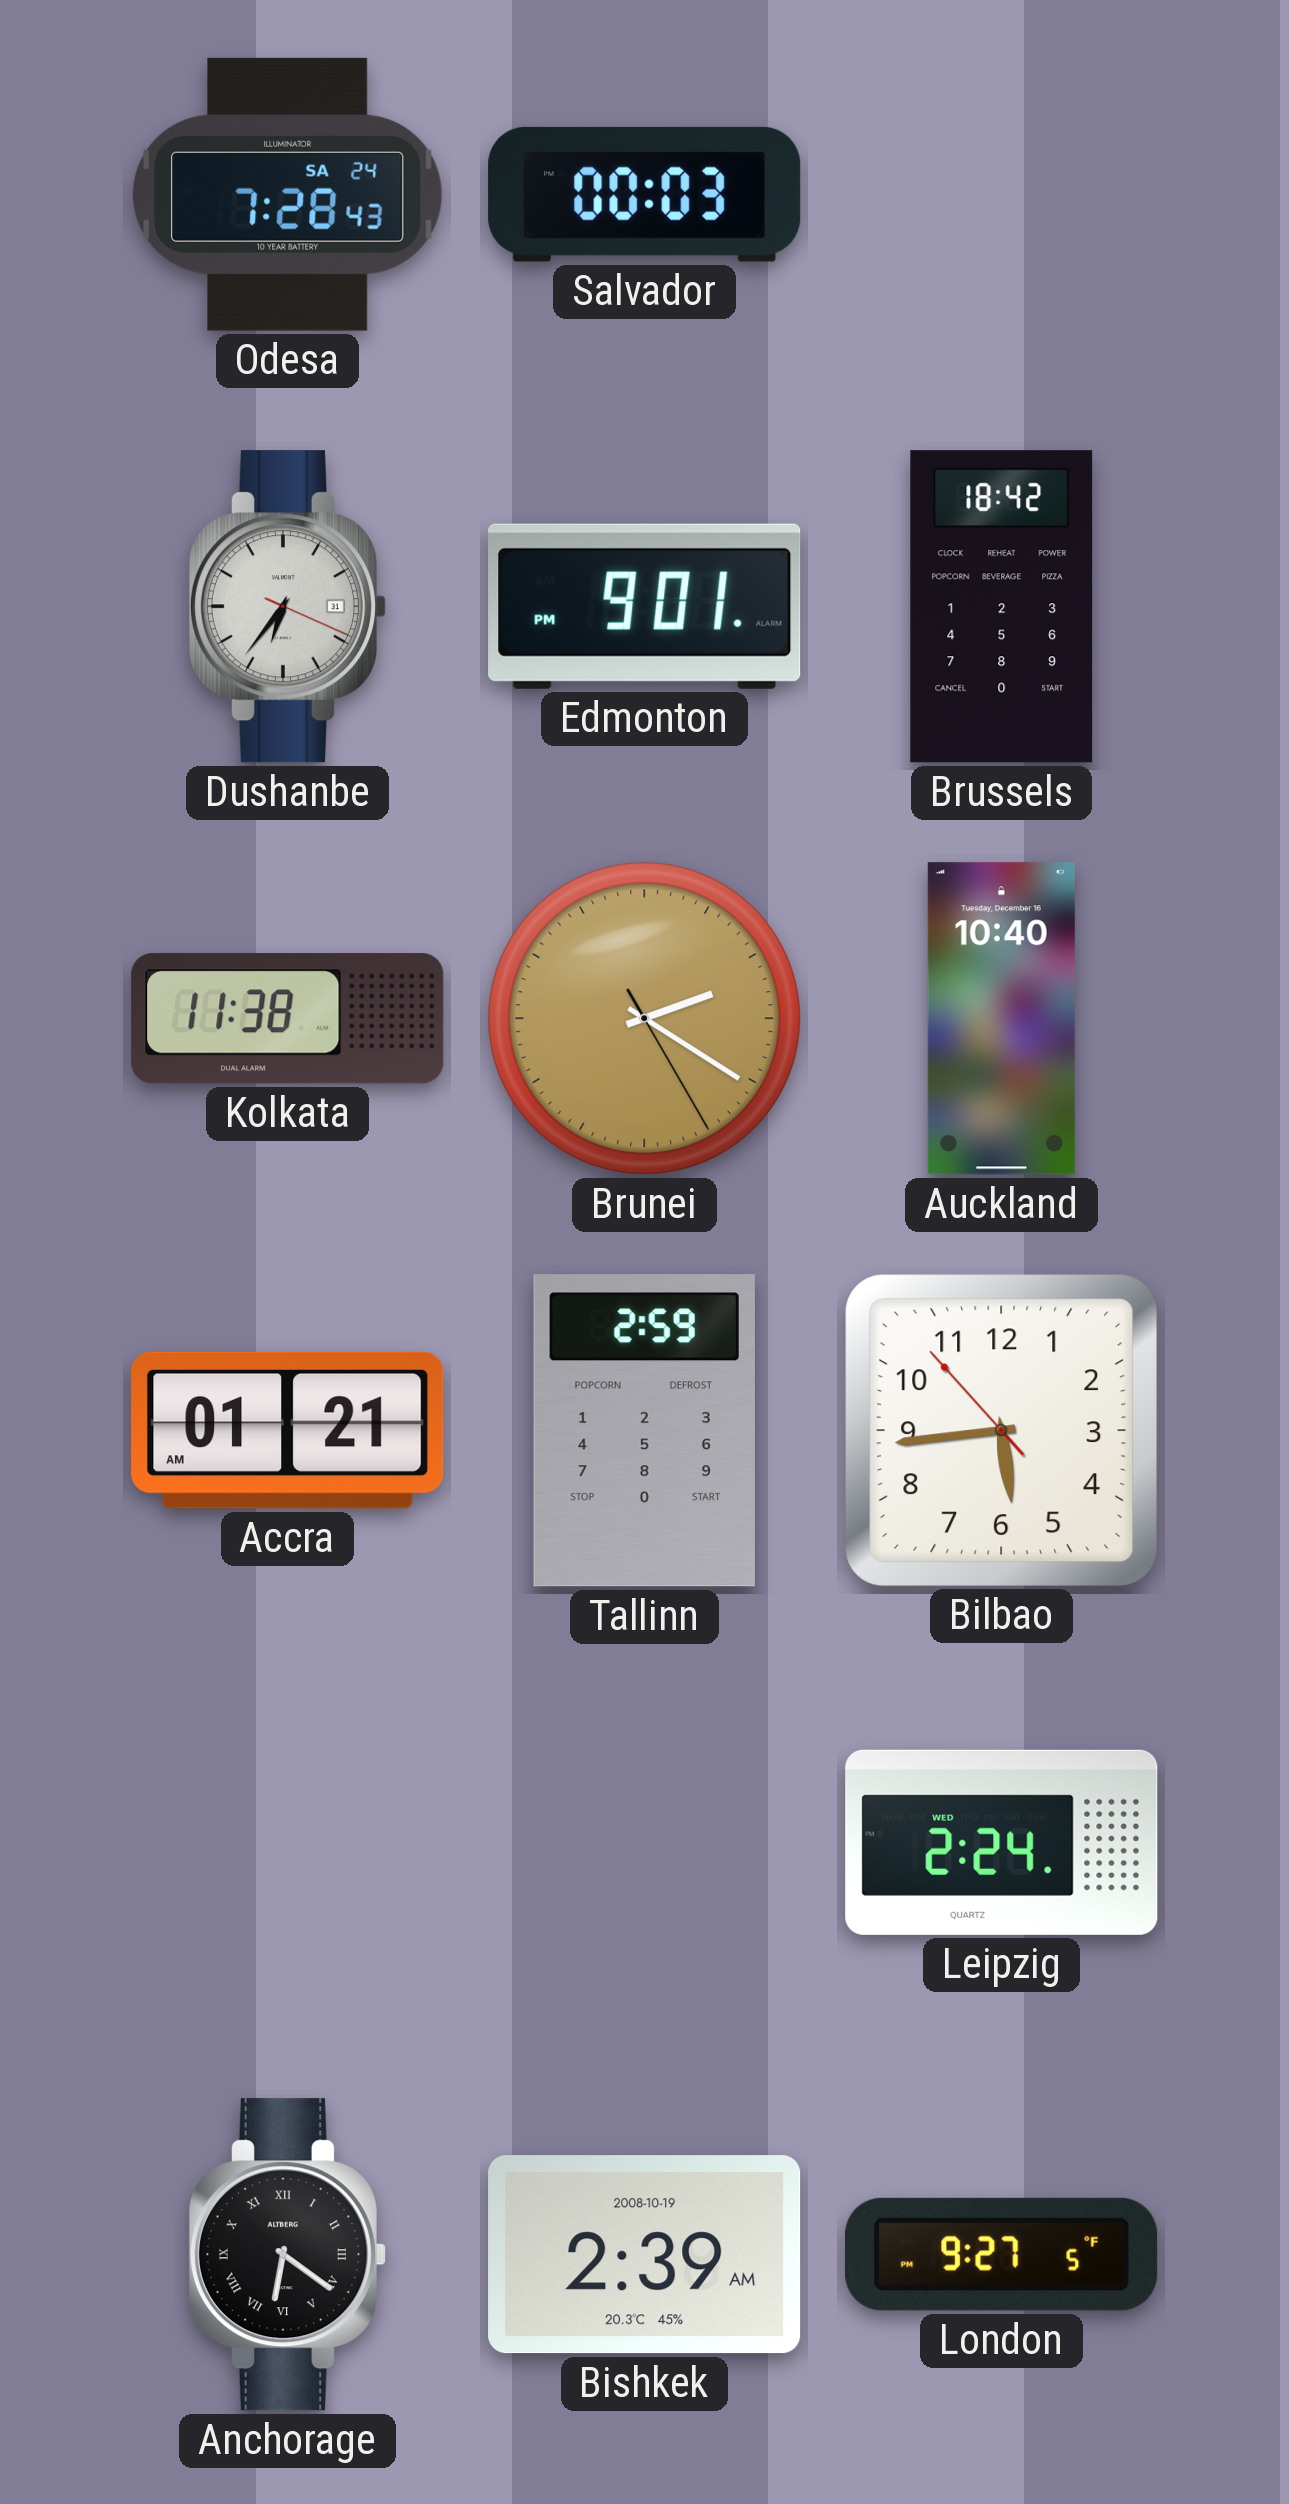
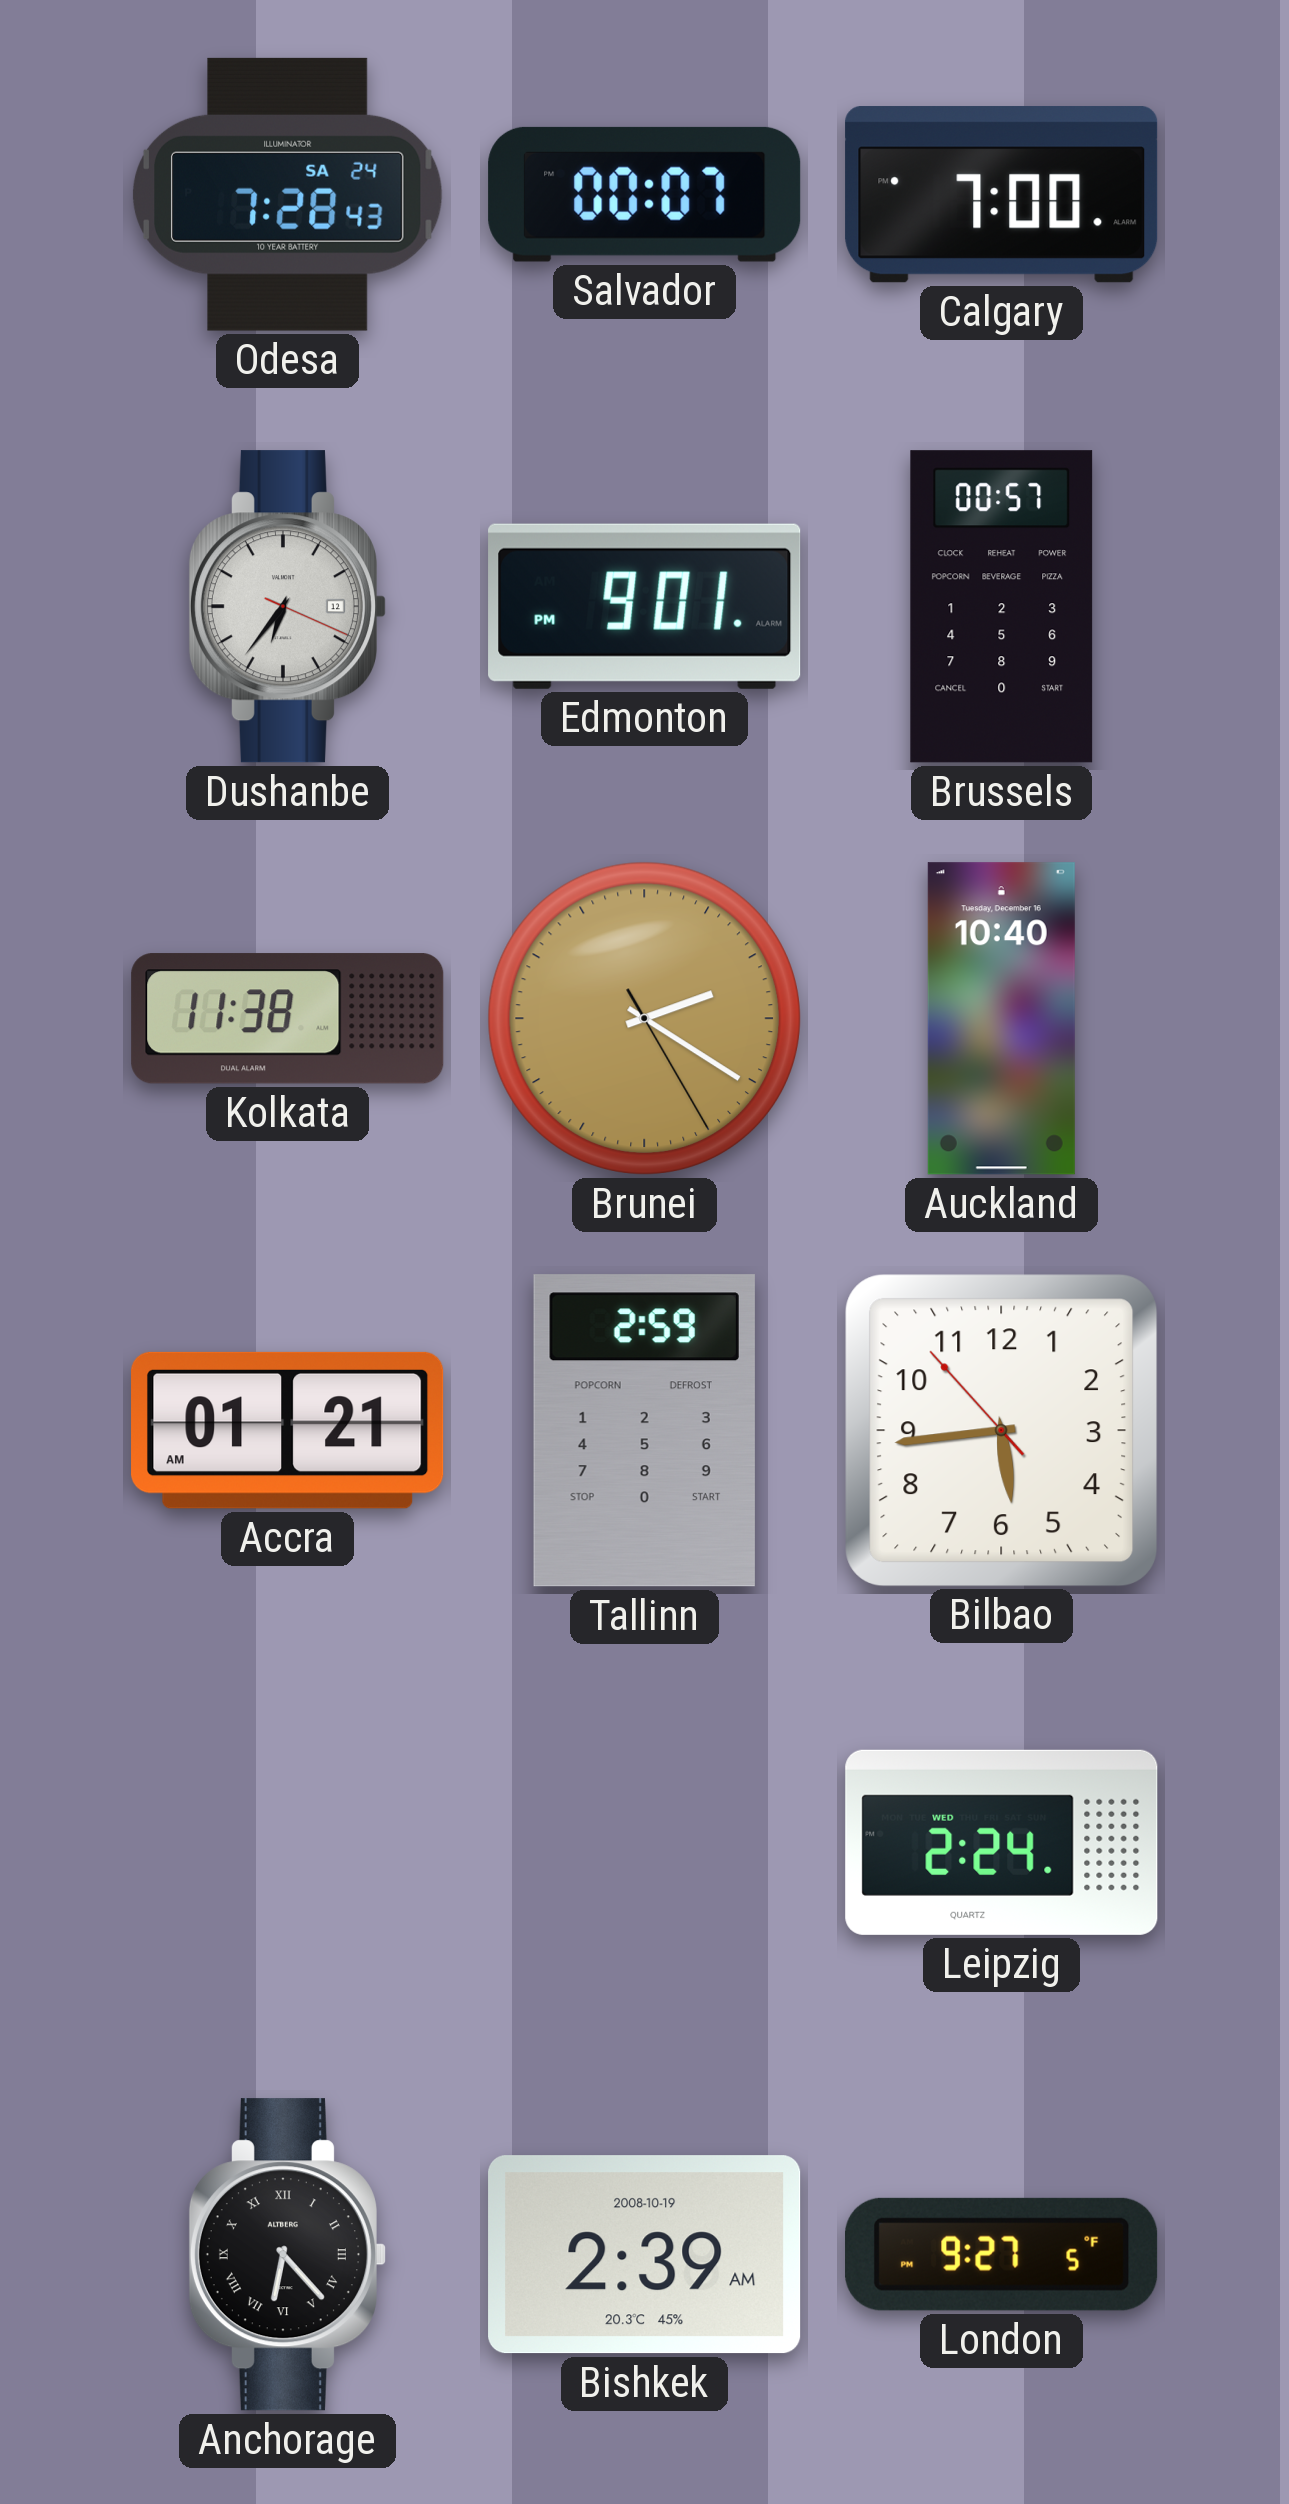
Salvador: 00:03 -> 00:07 (645, 194)
Calgary: none -> 7:00 (1002, 195)
Dushanbe date: 31 -> 12 (287, 607)
Brussels: 18:42 -> 00:57 (1002, 607)
Anchorage: 6:21 -> 6:23 (287, 2255)
